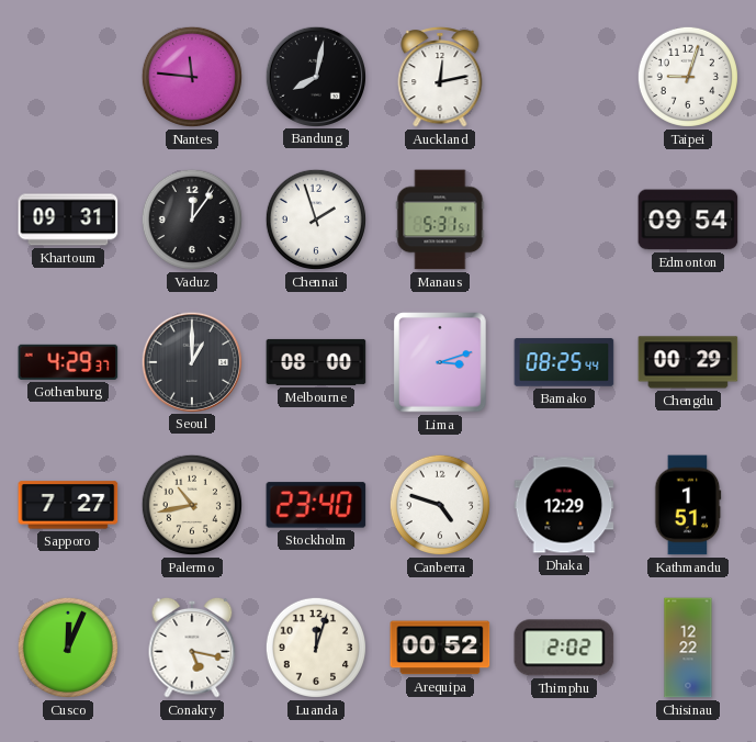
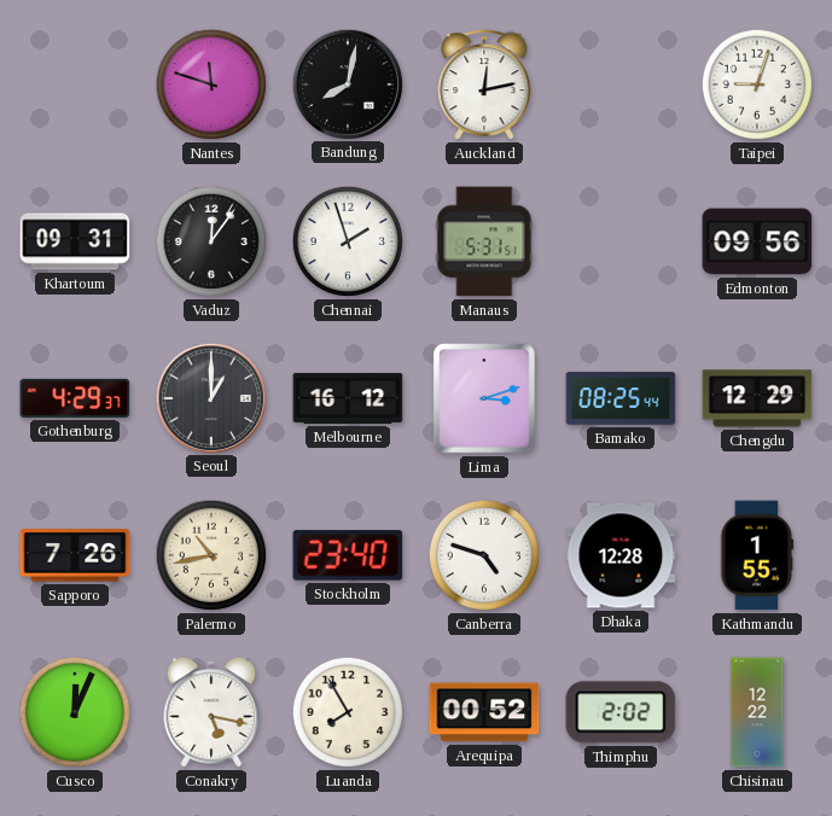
Nantes: 11:46 -> 11:48 (211, 84)
Edmonton: 09:54 -> 09:56 (757, 241)
Melbourne: 08:00 -> 16:12 (348, 398)
Chengdu: 00:29 -> 12:29 (757, 398)
Sapporo: 7:27 -> 7:26 (75, 555)
Dhaka: 12:29 -> 12:28 (621, 555)
Kathmandu: 1:51 -> 1:55 (757, 555)
Luanda: 12:03 -> 7:55 (348, 712)
